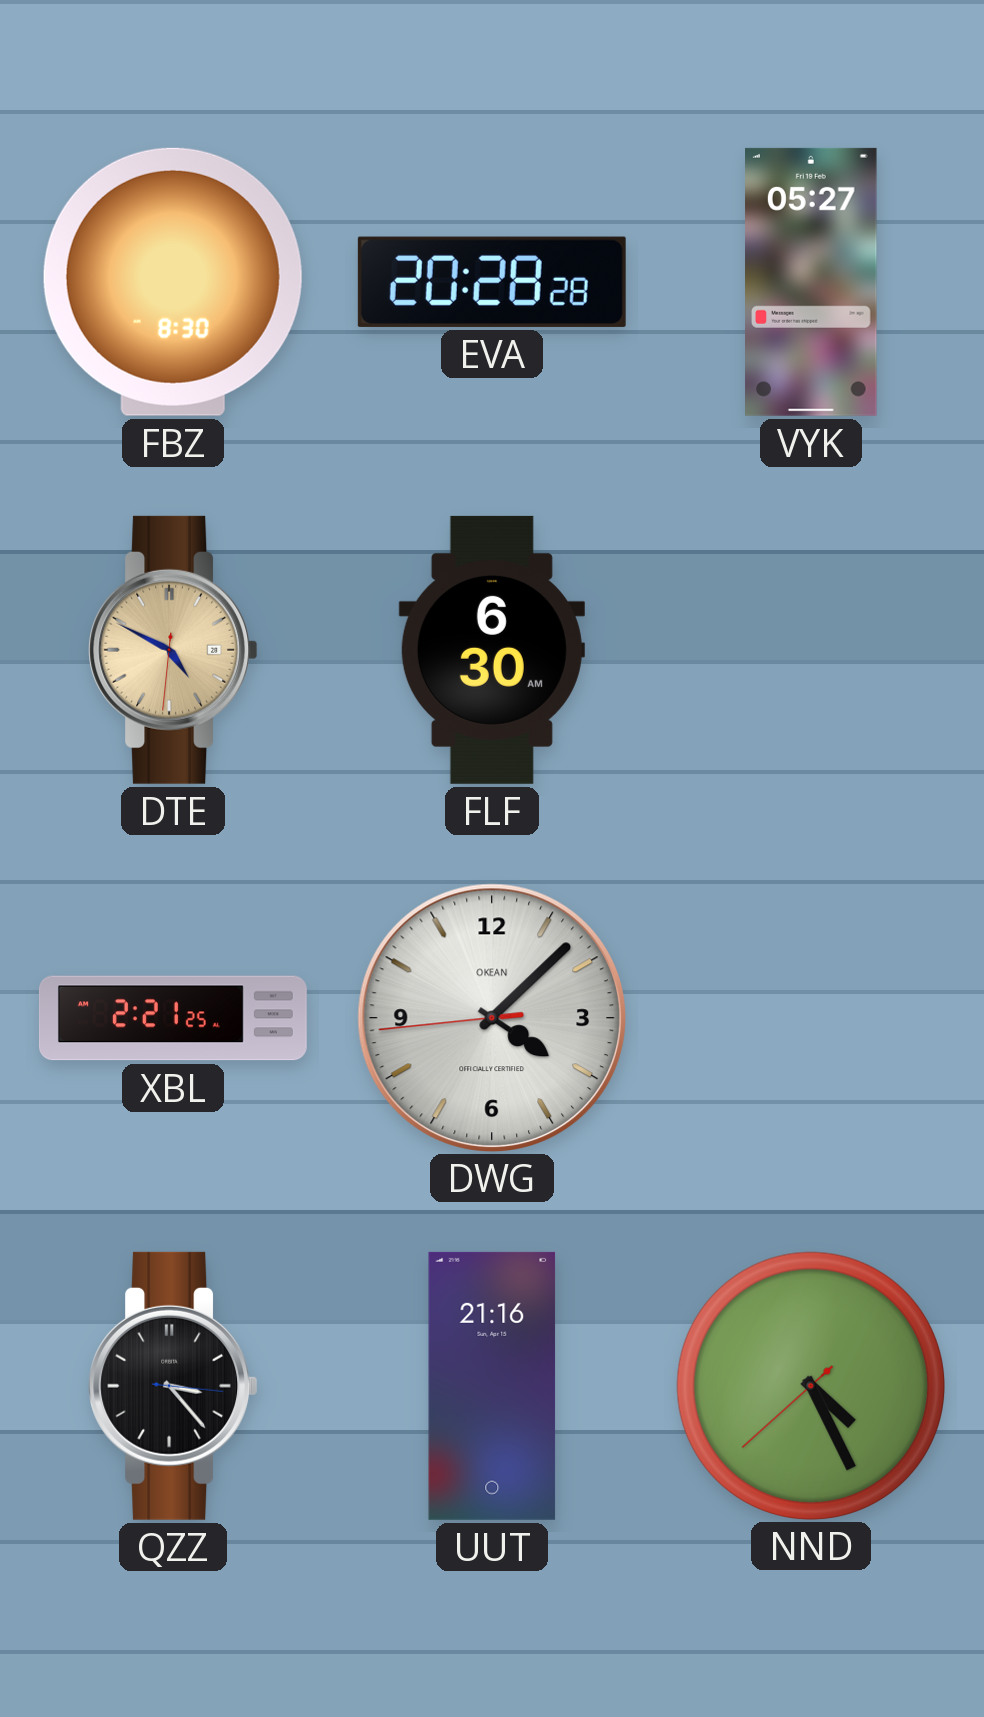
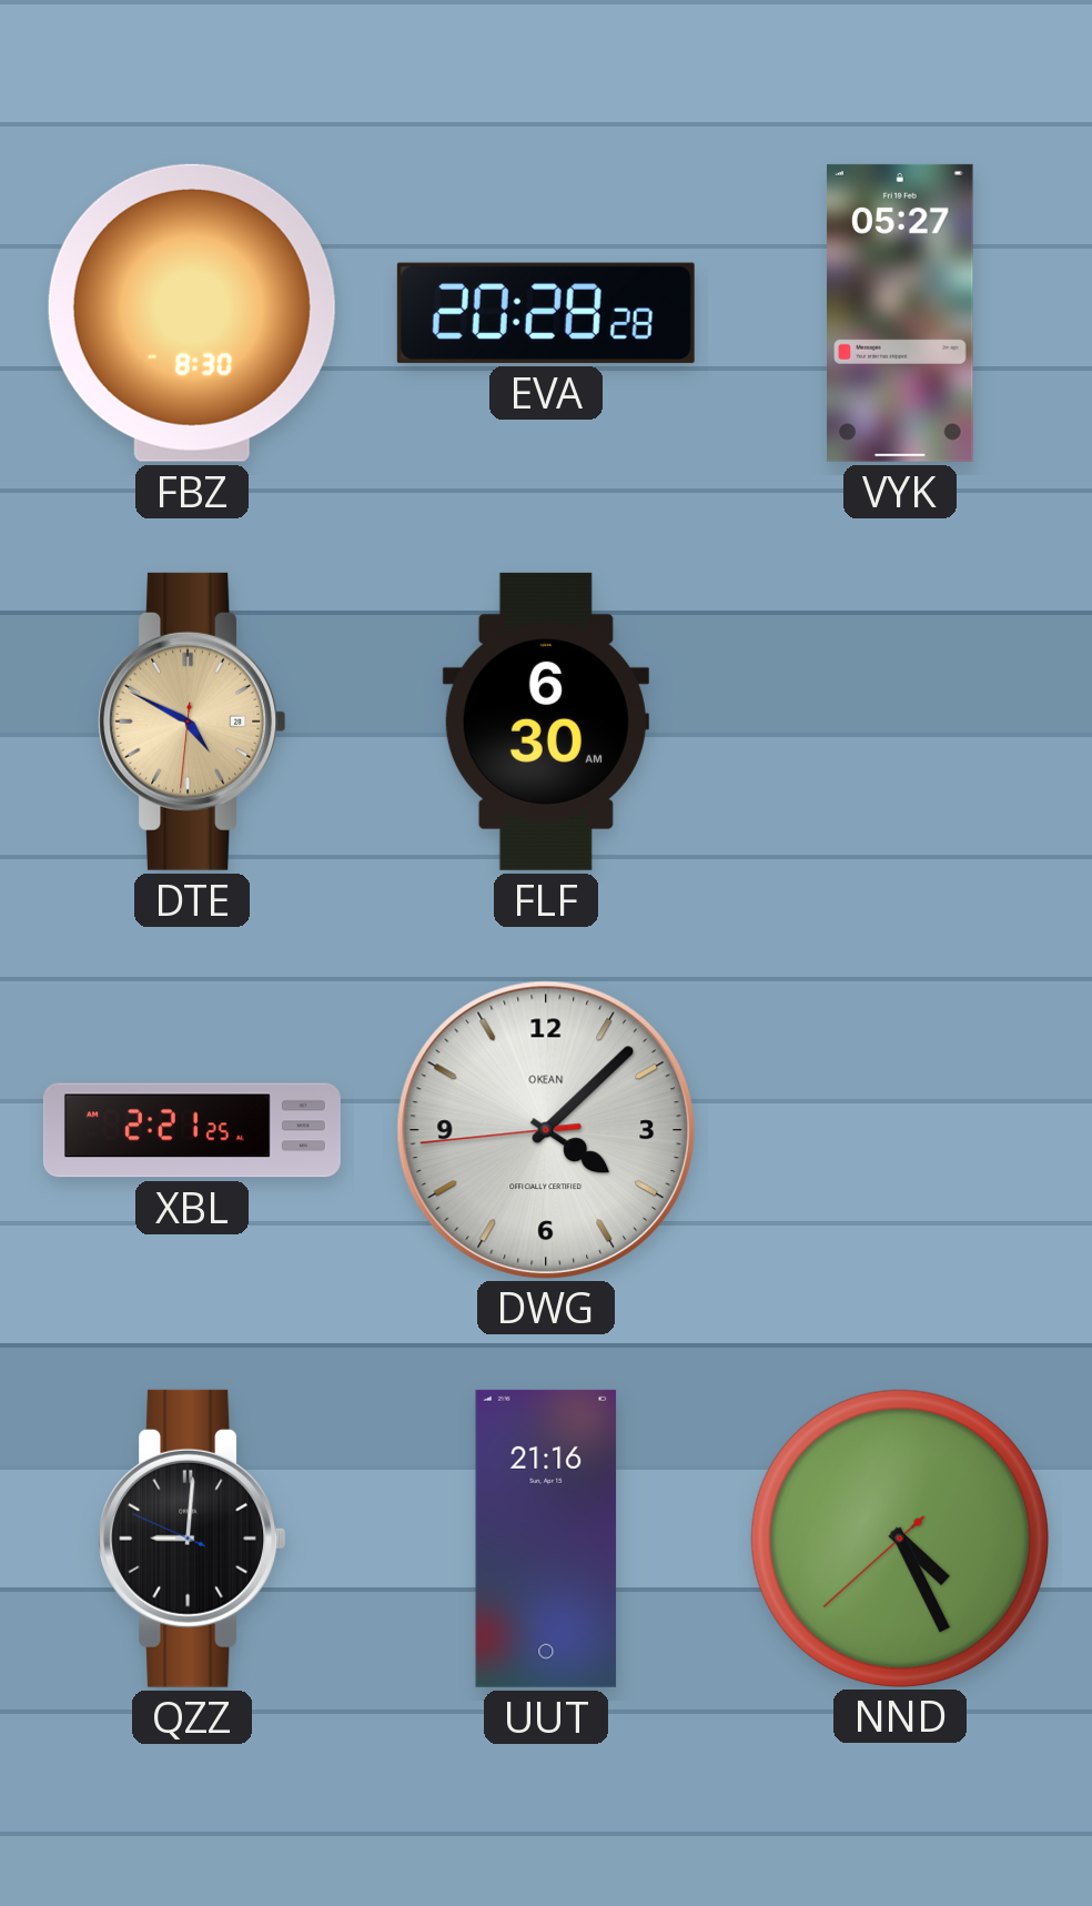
QZZ: 3:23 -> 9:00 (192, 1539)
